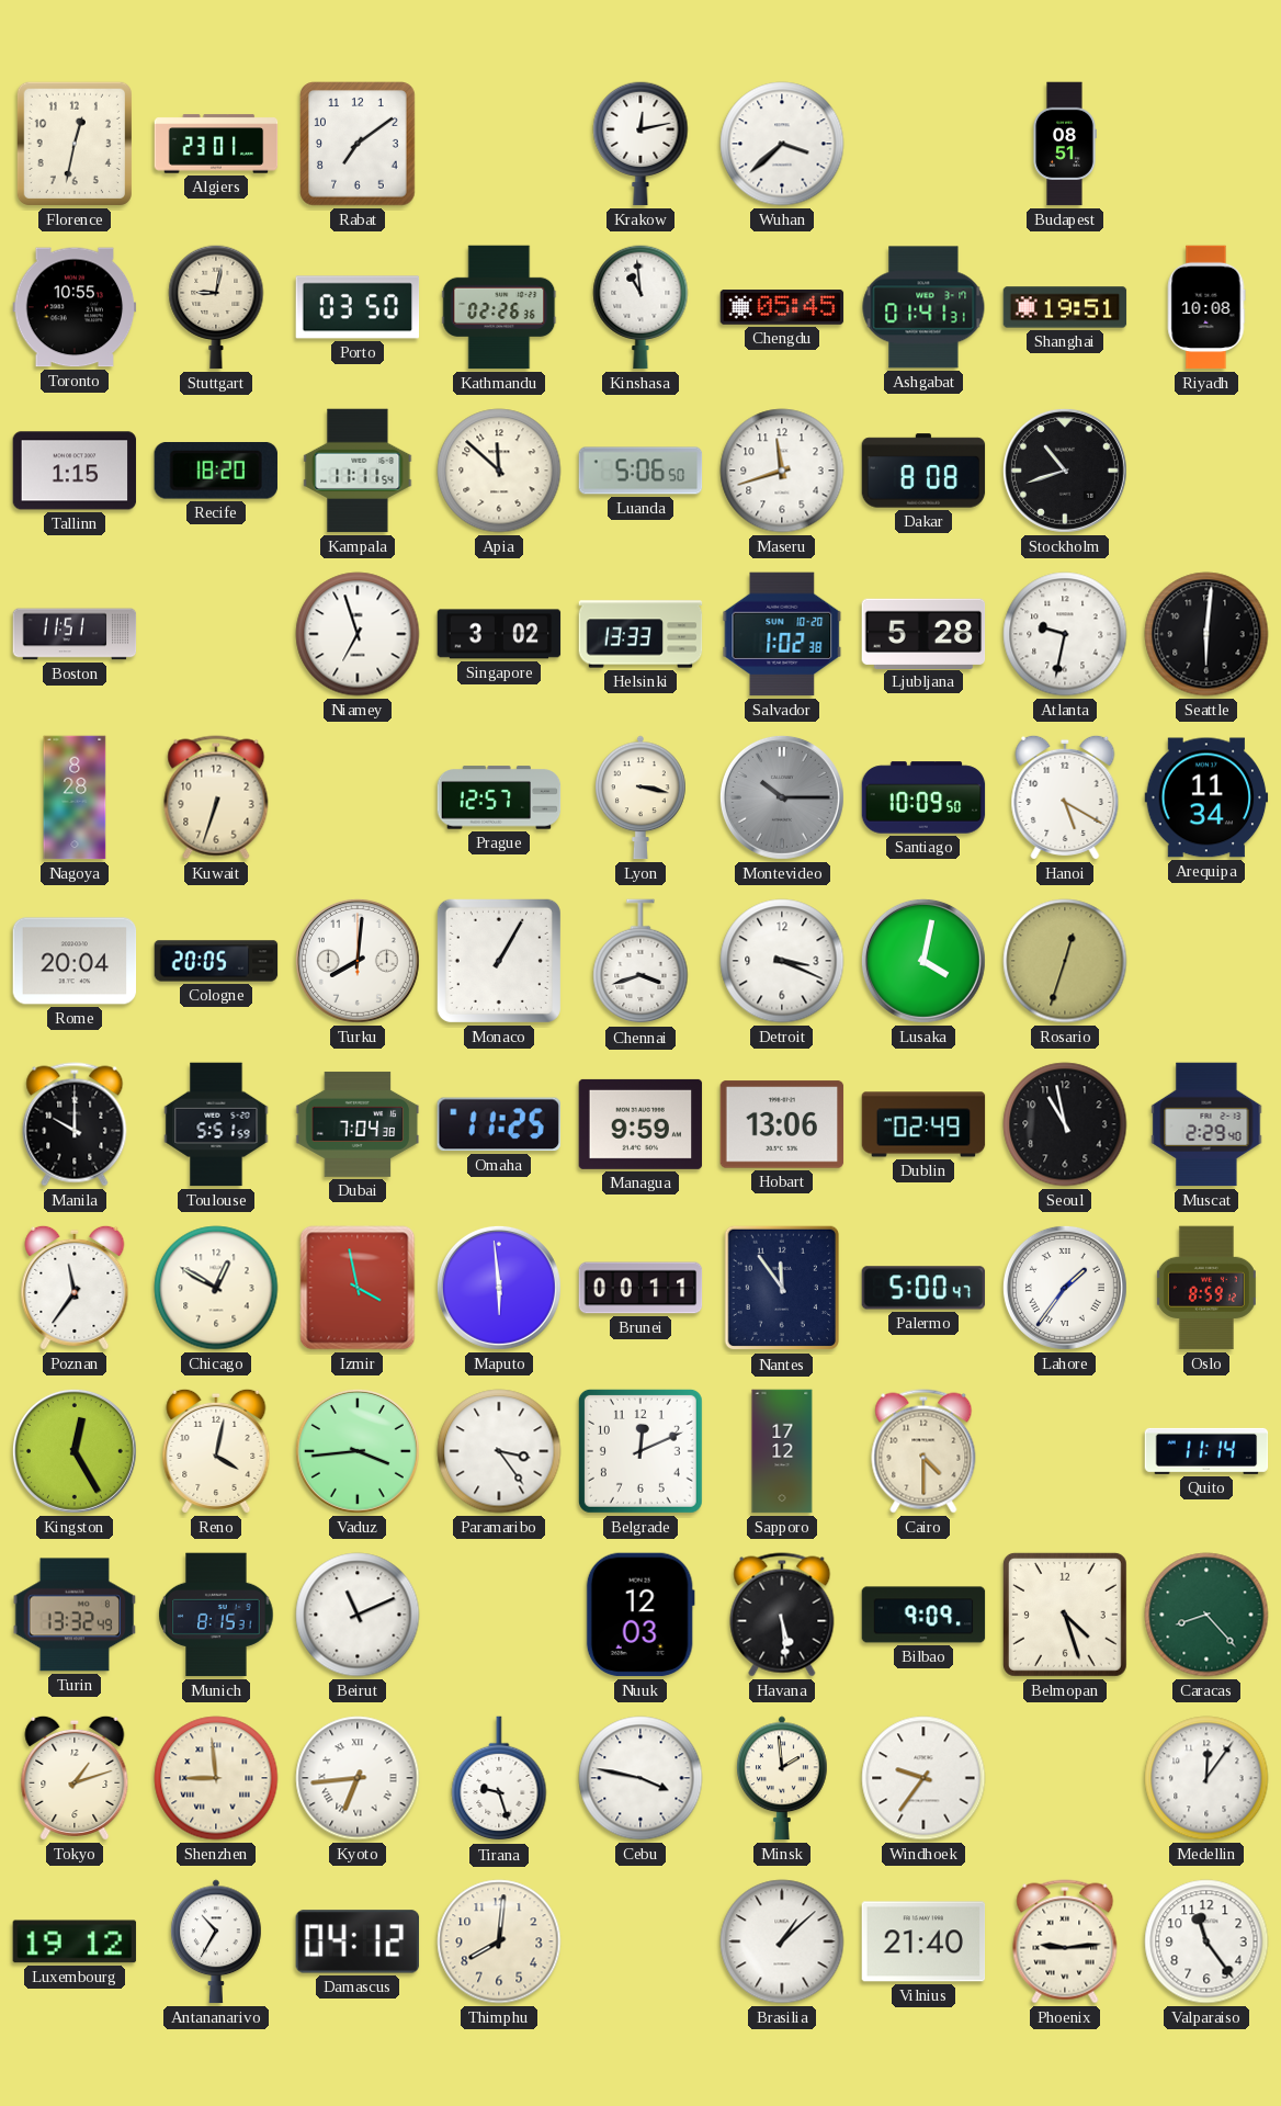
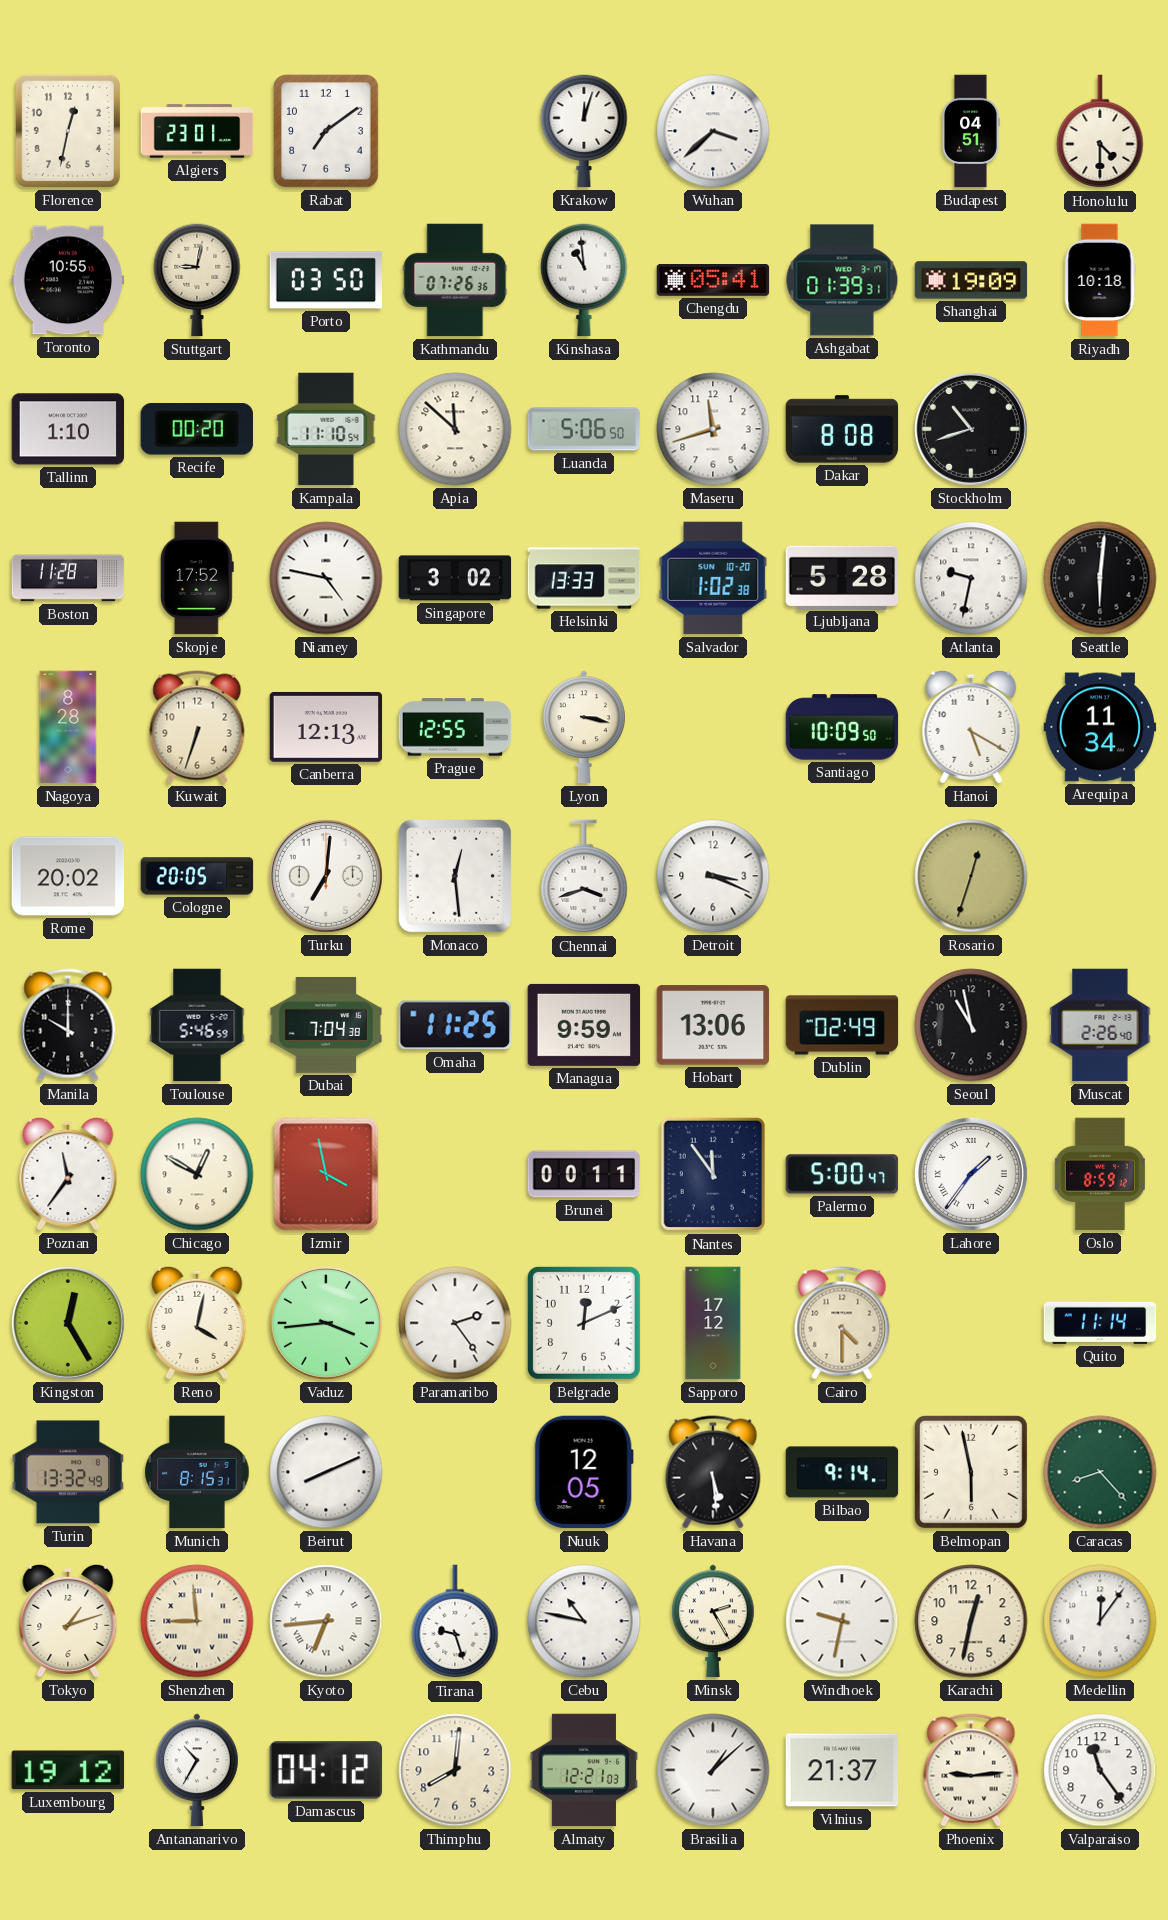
Krakow: 12:13 -> 12:03 (584, 131)
Budapest: 08:51 -> 04:51 (971, 131)
Honolulu: none -> 4:30 (1100, 132)
Kathmandu: 02:26 -> 07:26 (455, 280)
Chengdu: 05:45 -> 05:41 (713, 281)
Ashgabat: 01:41 -> 01:39 (842, 280)
Shanghai: 19:51 -> 19:09 (971, 280)
Riyadh: 10:08 -> 10:18 (1100, 280)
Tallinn: 1:15 -> 1:10 (68, 429)
Recife: 18:20 -> 00:20 (197, 430)
Kampala: 11:11 -> 11:10 (326, 429)
Boston: 11:51 -> 11:28 (68, 578)
Skopje: none -> 17:52 (197, 578)
Niamey: 6:57 -> 4:47 (326, 578)
Canberra: none -> 12:13 (326, 727)
Prague: 12:57 -> 12:55 (455, 727)
Montevideo: 10:15 -> none (782, 797)
Rome: 20:04 -> 20:02 (68, 876)
Turku: 8:01 -> 7:01 (326, 876)
Monaco: 1:05 -> 12:29 (455, 876)
Lusaka: 4:02 -> none (923, 961)
Toulouse: 5:51 -> 5:46 (197, 1025)
Muscat: 2:29 -> 2:26 (1100, 1025)
Maputo: 5:59 -> none (499, 1288)
Paramaribo: 3:24 -> 2:24 (455, 1323)
Beirut: 11:11 -> 8:11 (326, 1472)
Nuuk: 12:03 -> 12:05 (584, 1472)
Bilbao: 9:09 -> 9:14 (842, 1472)
Belmopan: 4:27 -> 5:58 (971, 1472)
Cebu: 3:47 -> 10:47 (584, 1621)
Minsk: 1:59 -> 2:25 (714, 1621)
Windhoek: 9:36 -> 9:32 (842, 1621)
Karachi: none -> 12:32 (971, 1621)
Almaty: none -> 12:21 (584, 1770)
Vilnius: 21:40 -> 21:37 (842, 1770)
